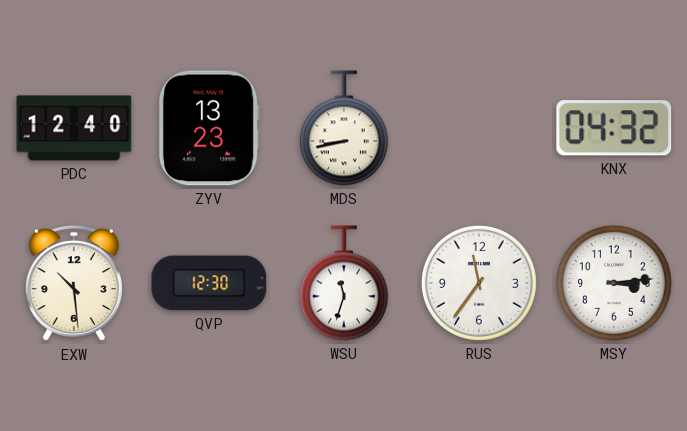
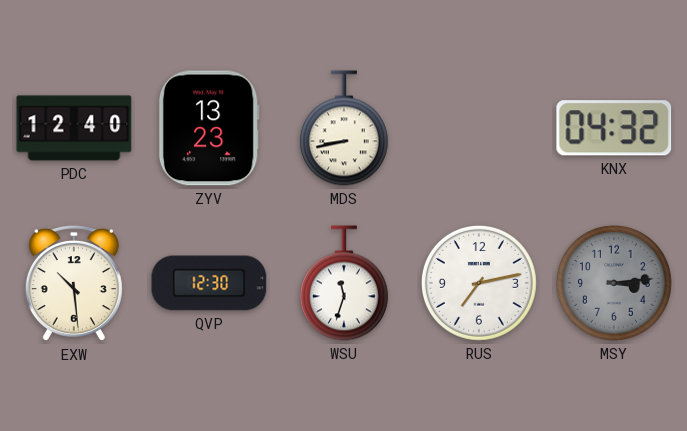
RUS: 11:36 -> 7:13 (479, 283)
MSY dial: white -> grey (614, 283)
